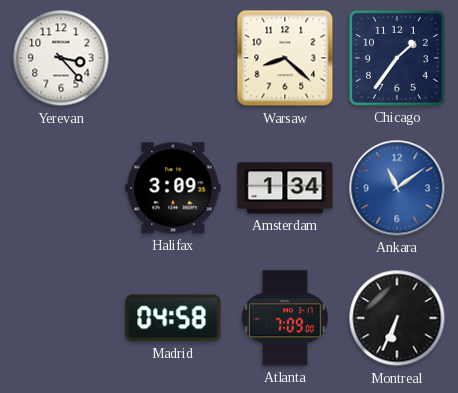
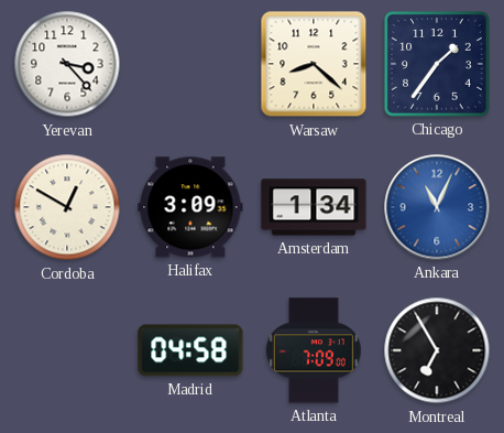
Cordoba: none -> 12:50 (67, 207)
Ankara: 11:09 -> 11:04 (437, 207)
Montreal: 6:34 -> 6:55 (437, 350)
